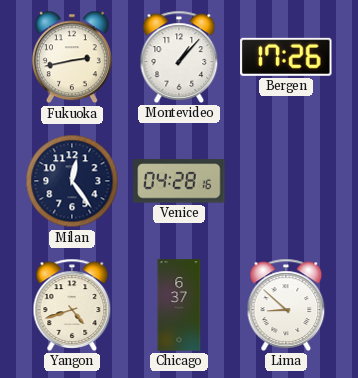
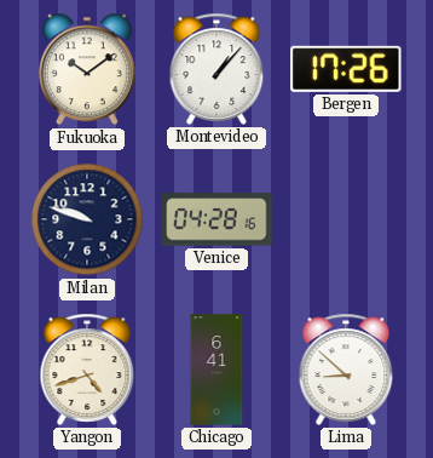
Fukuoka: 2:43 -> 10:09 (87, 69)
Milan: 12:24 -> 9:48 (87, 219)
Chicago: 6:37 -> 6:41 (217, 370)
